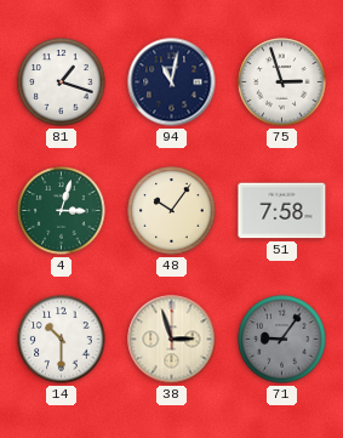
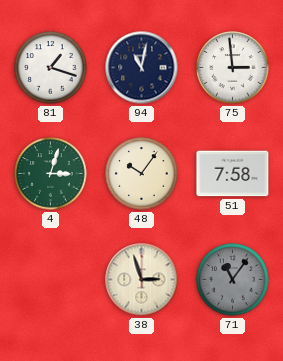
75: 2:57 -> 2:59 (233, 68)
14: 10:30 -> none (62, 340)
71: 9:06 -> 11:06 (233, 280)
